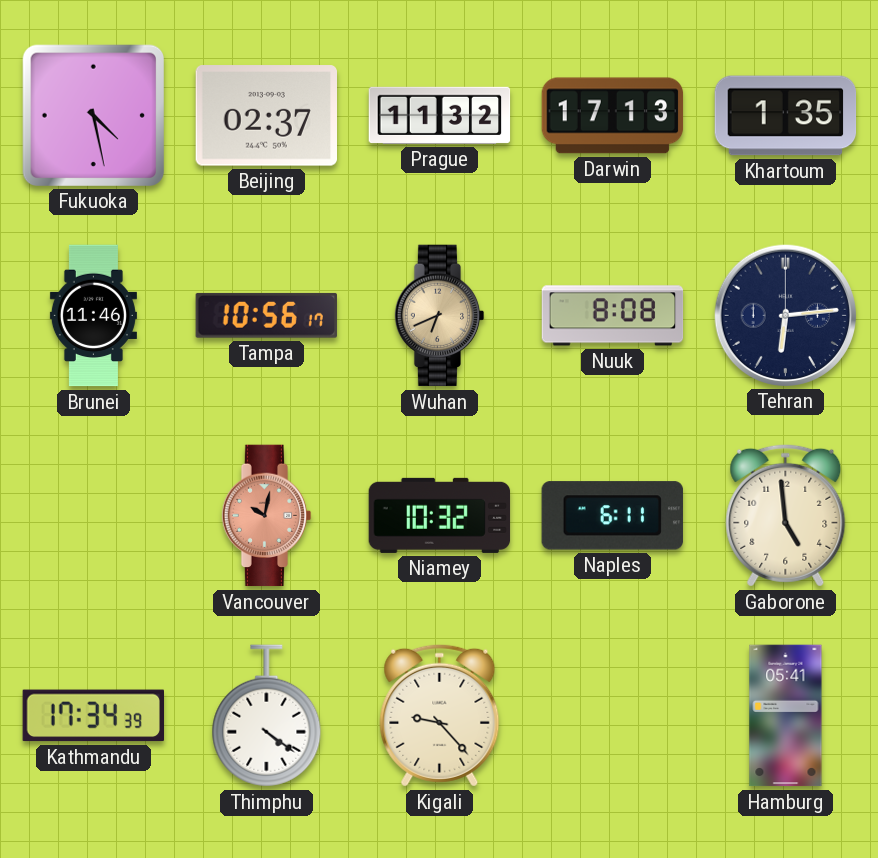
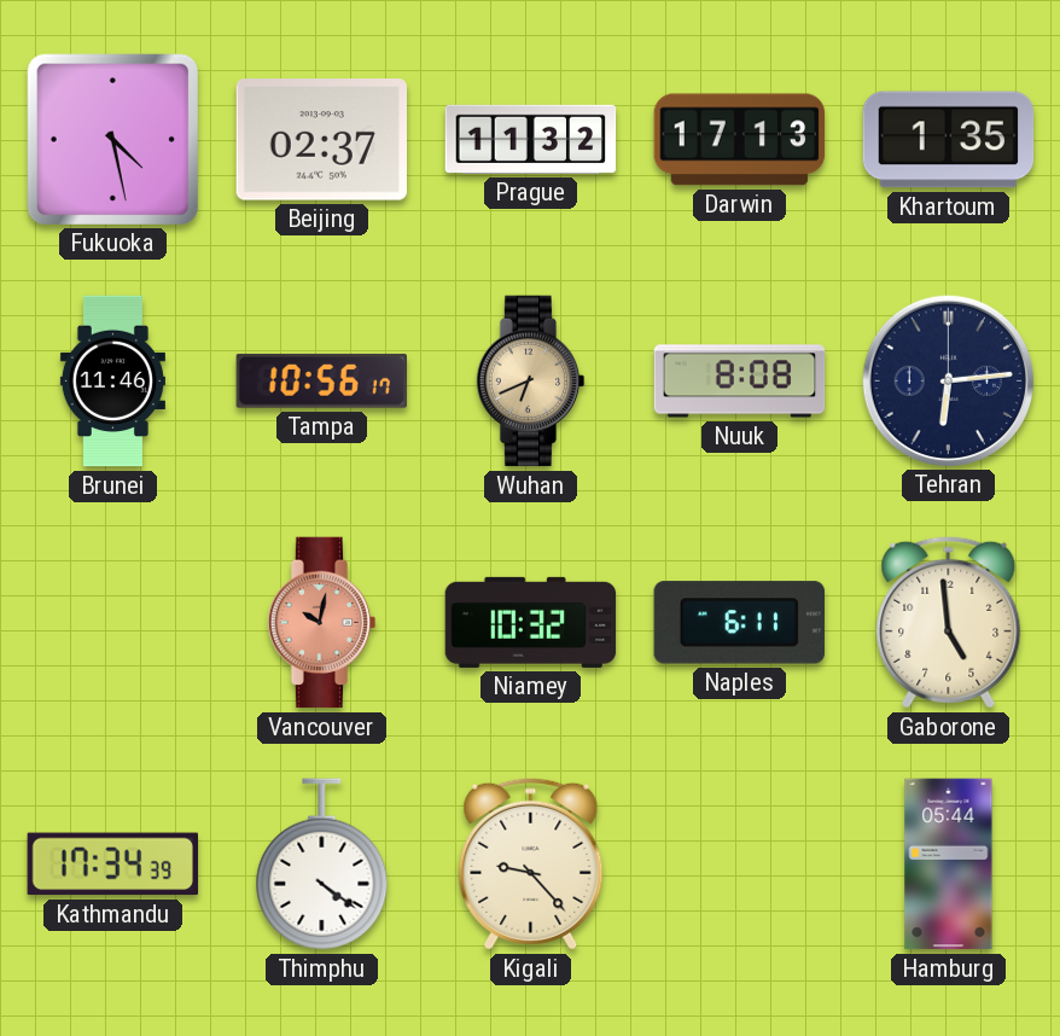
Hamburg: 05:41 -> 05:44 (949, 865)
